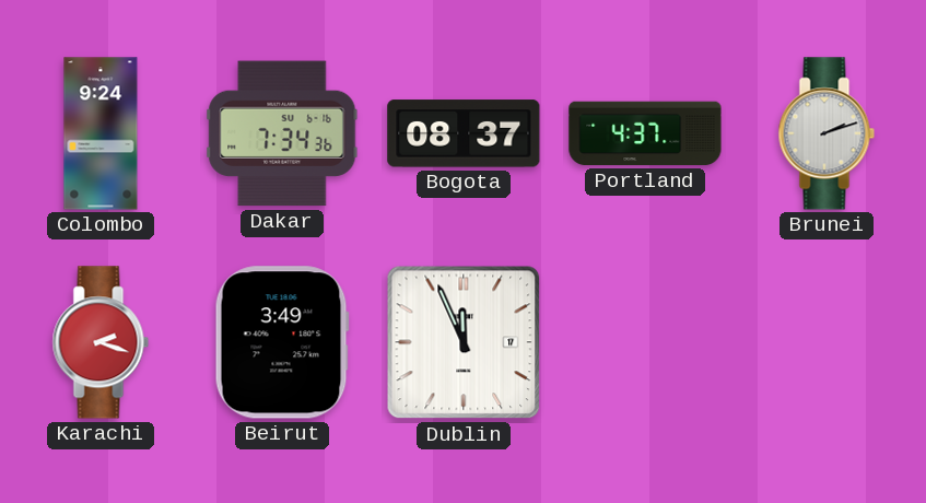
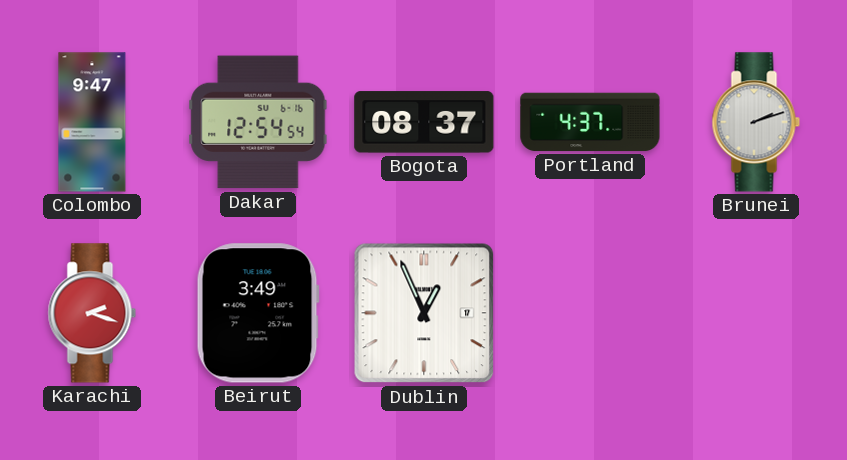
Colombo: 9:24 -> 9:47 (92, 122)
Dakar: 7:34 -> 12:54 (258, 122)
Dublin: 11:56 -> 12:56 (424, 313)
